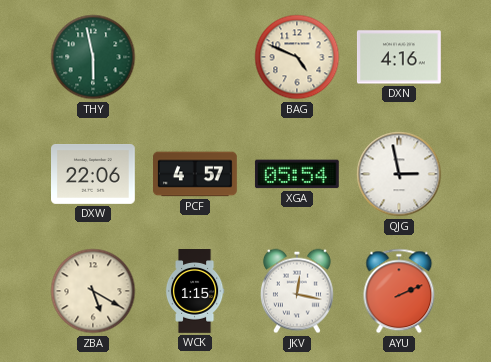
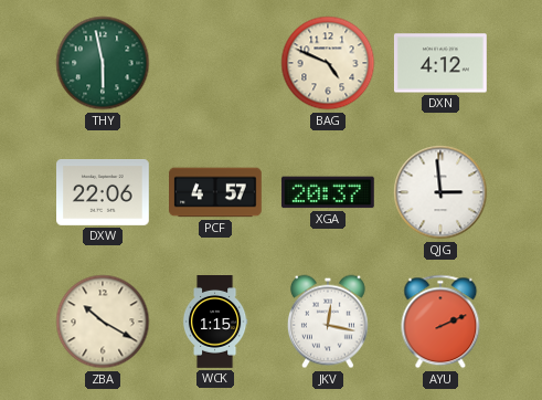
DXN: 4:16 -> 4:12 (440, 63)
XGA: 05:54 -> 20:37 (328, 192)
QJG: 2:58 -> 2:59 (440, 192)
ZBA: 5:20 -> 10:20 (103, 322)
